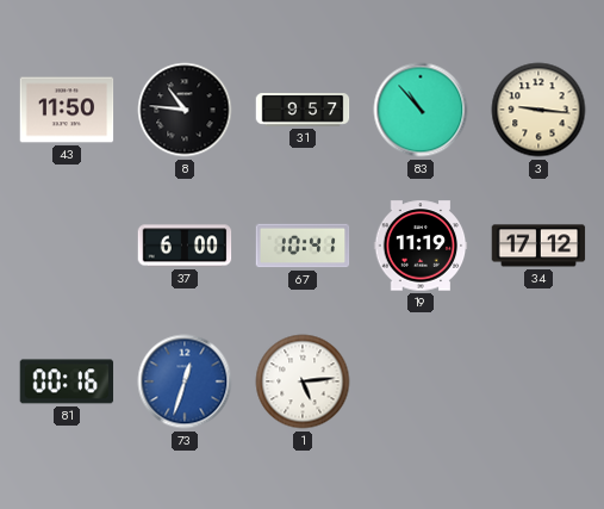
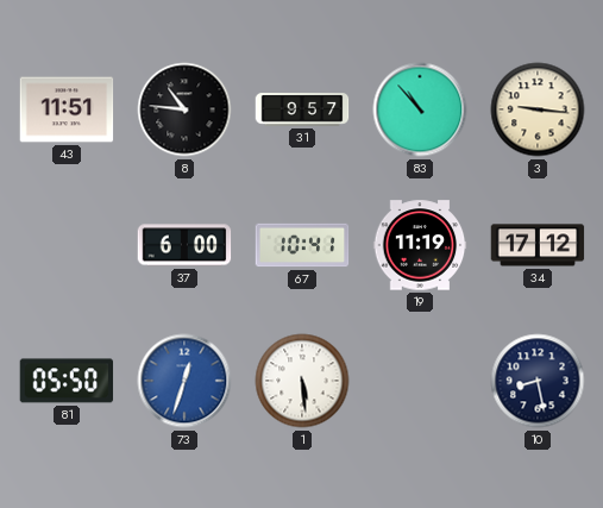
43: 11:50 -> 11:51 (67, 109)
81: 00:16 -> 05:50 (67, 381)
1: 5:14 -> 5:29 (302, 381)
10: none -> 8:28 (538, 381)
